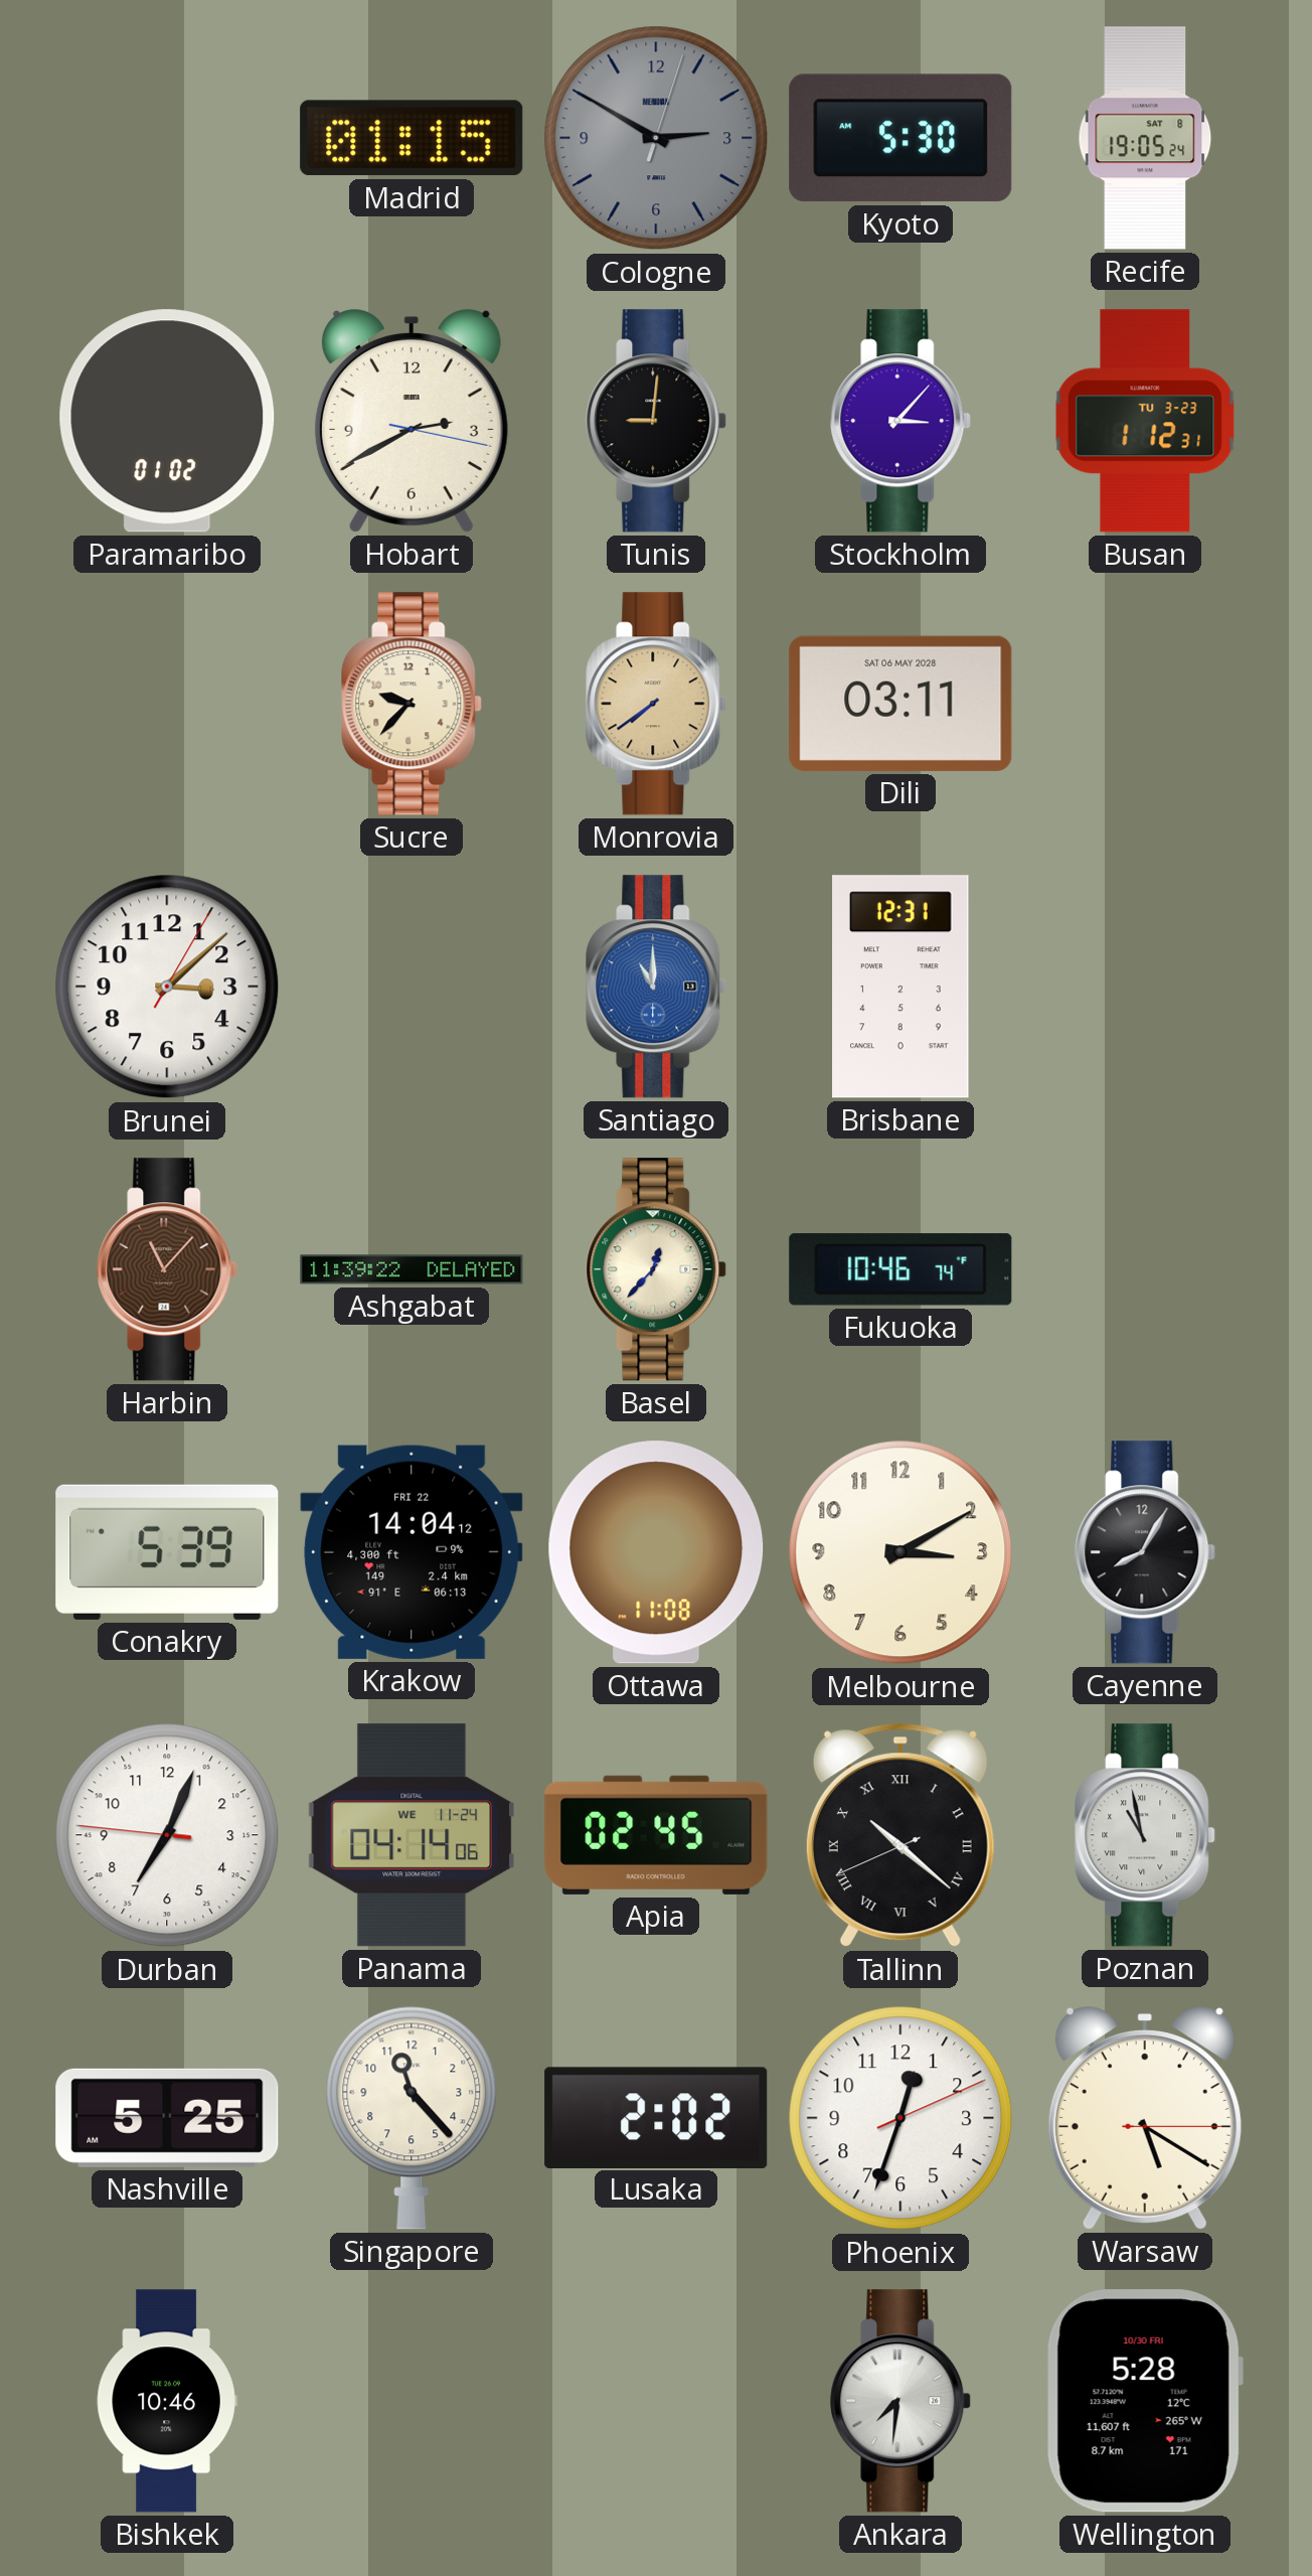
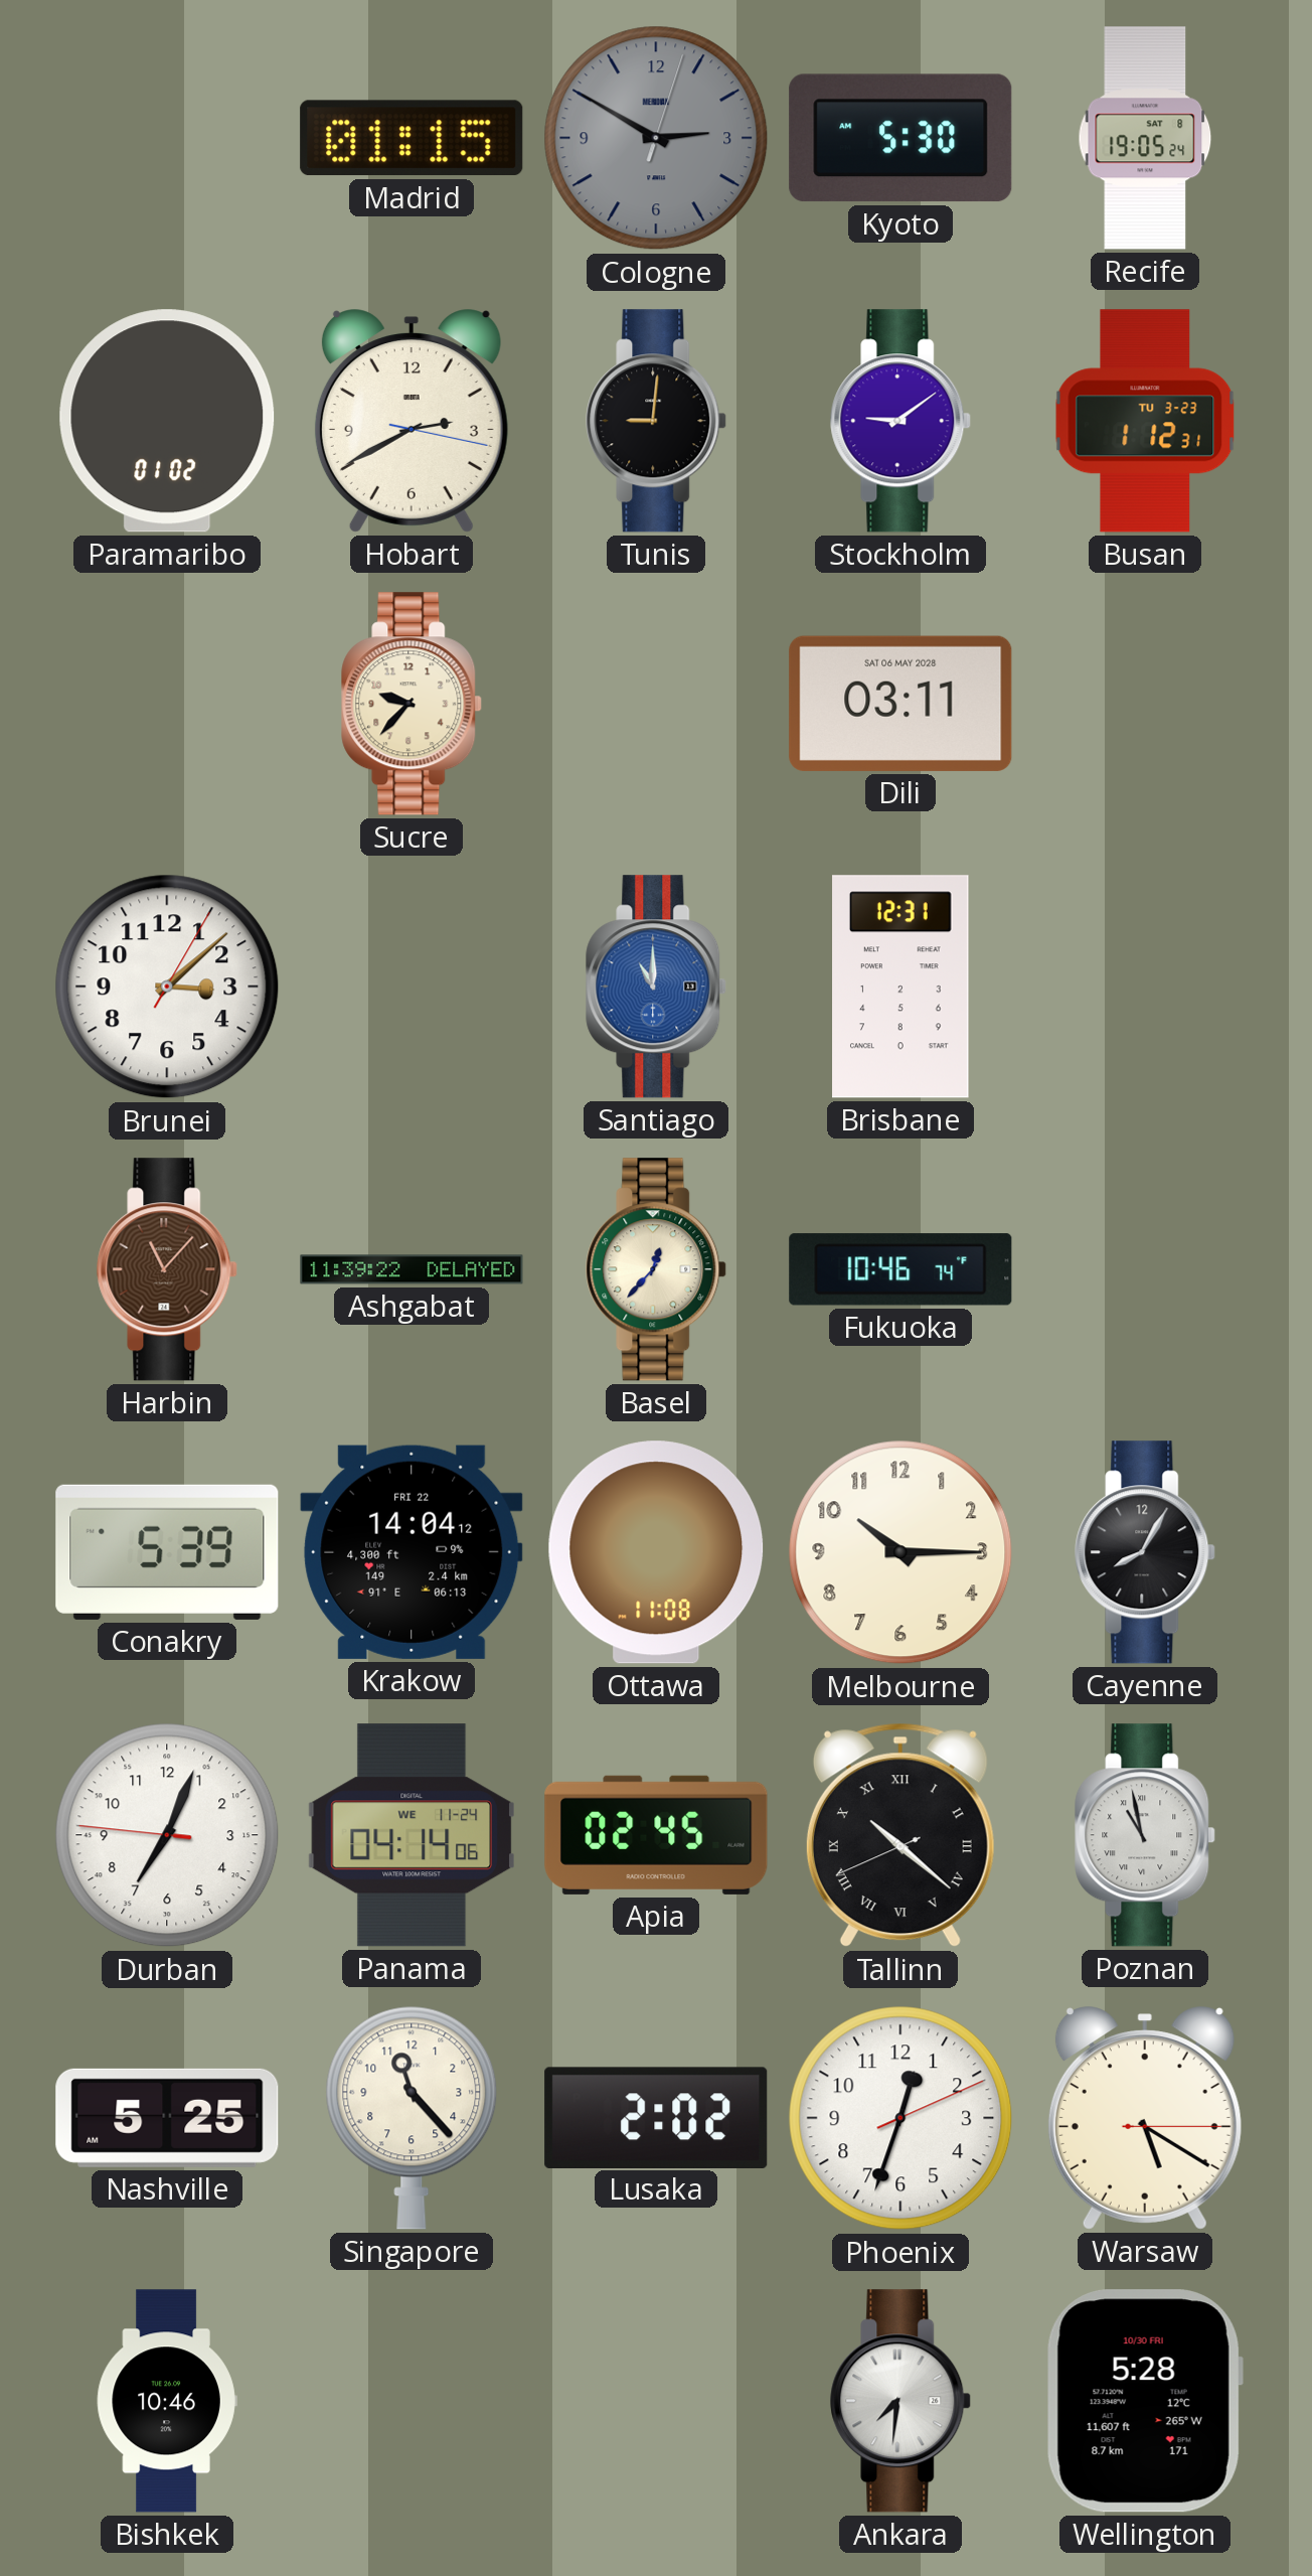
Stockholm: 3:07 -> 9:09 (901, 421)
Monrovia: 7:39 -> none (657, 704)
Melbourne: 3:10 -> 10:15 (900, 1552)
